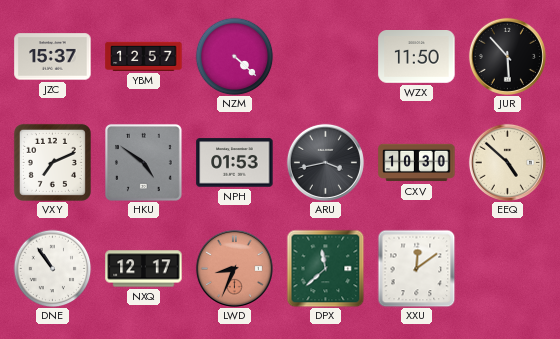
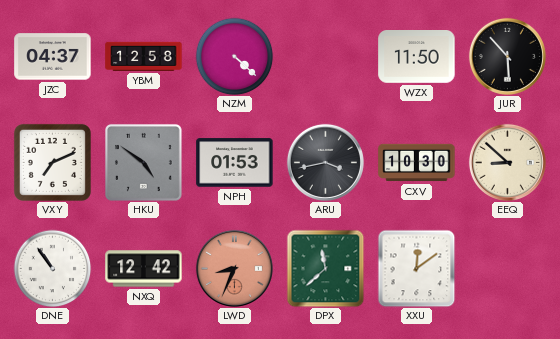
JZC: 15:37 -> 04:37 (53, 57)
YBM: 12:57 -> 12:58 (144, 56)
EEQ: 4:52 -> 8:52 (507, 162)
NXQ: 12:17 -> 12:42 (144, 269)
